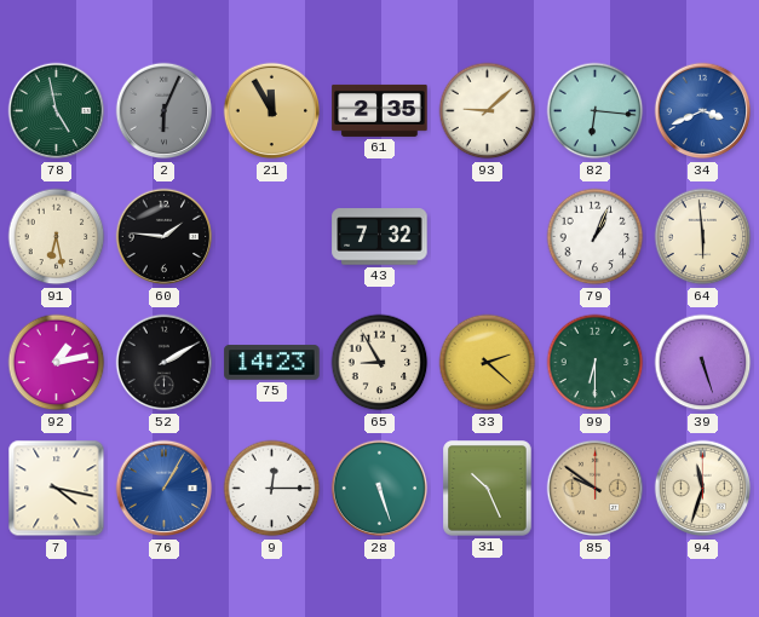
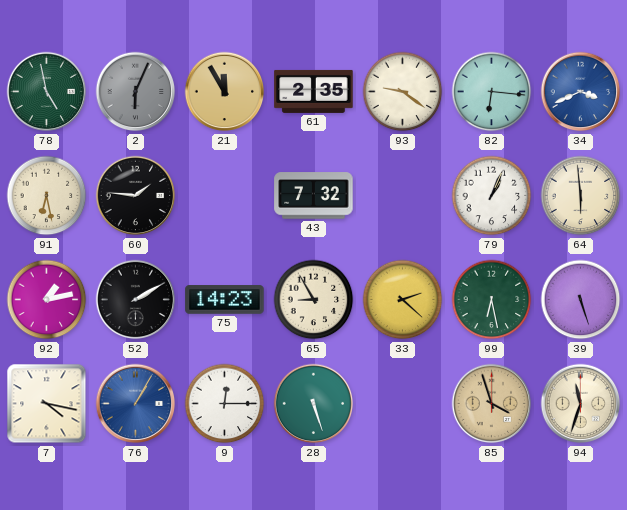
93: 9:08 -> 9:21 (403, 92)
99: 6:30 -> 6:28 (492, 300)
31: 10:26 -> none (488, 489)
85: 9:51 -> 3:57 (492, 404)
